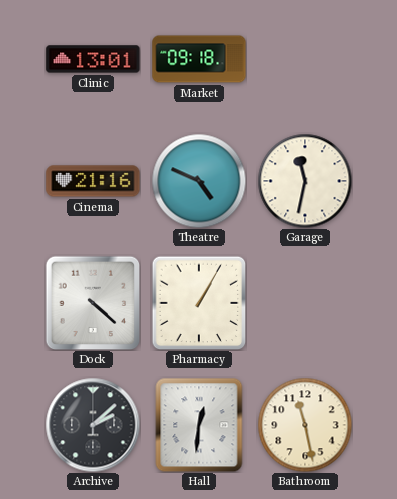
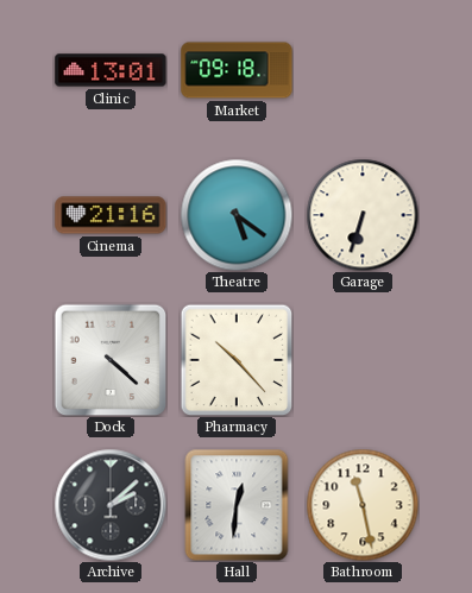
Theatre: 4:49 -> 5:21 (237, 215)
Garage: 11:32 -> 6:33 (363, 215)
Pharmacy: 1:05 -> 10:23 (237, 360)
